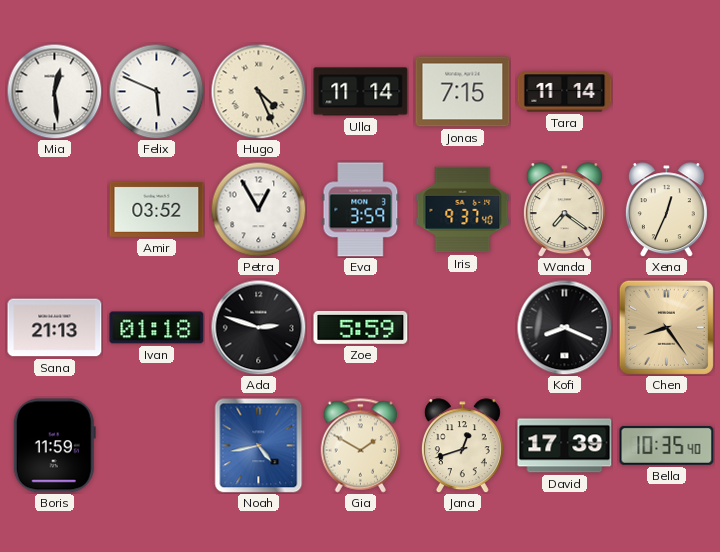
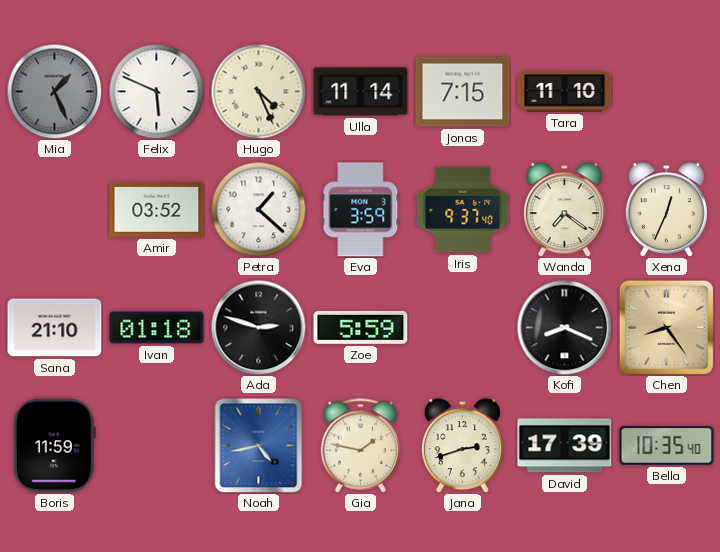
Mia: 12:29 -> 1:26 (54, 91)
Mia dial: white -> grey (54, 91)
Tara: 11:14 -> 11:10 (565, 92)
Petra: 12:55 -> 1:22 (258, 209)
Sana: 21:13 -> 21:10 (55, 328)
Gia: 1:50 -> 1:47 (361, 446)
Jana: 12:42 -> 2:42 (462, 446)
